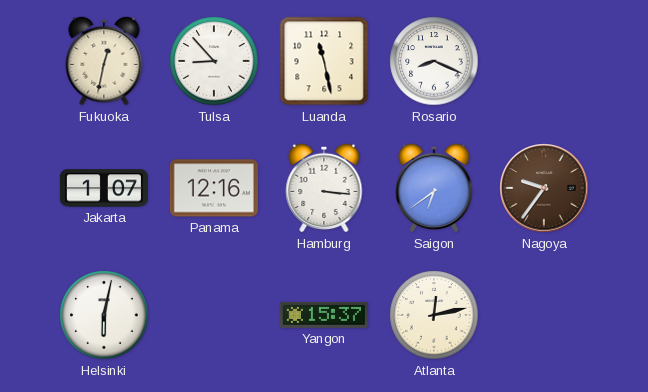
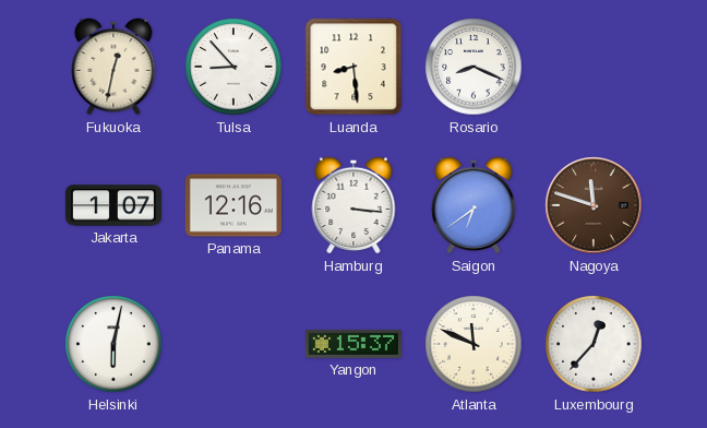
Luanda: 11:28 -> 8:29 (353, 67)
Nagoya: 9:36 -> 11:48 (594, 205)
Atlanta: 12:13 -> 11:49 (474, 344)
Luxembourg: none -> 12:37 (594, 344)
